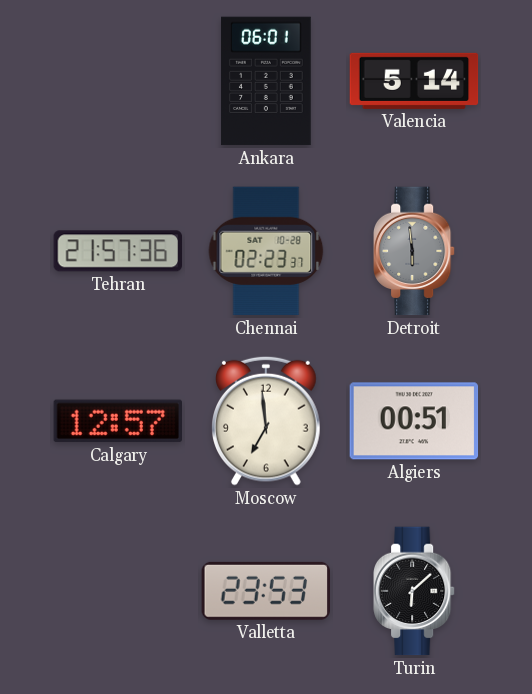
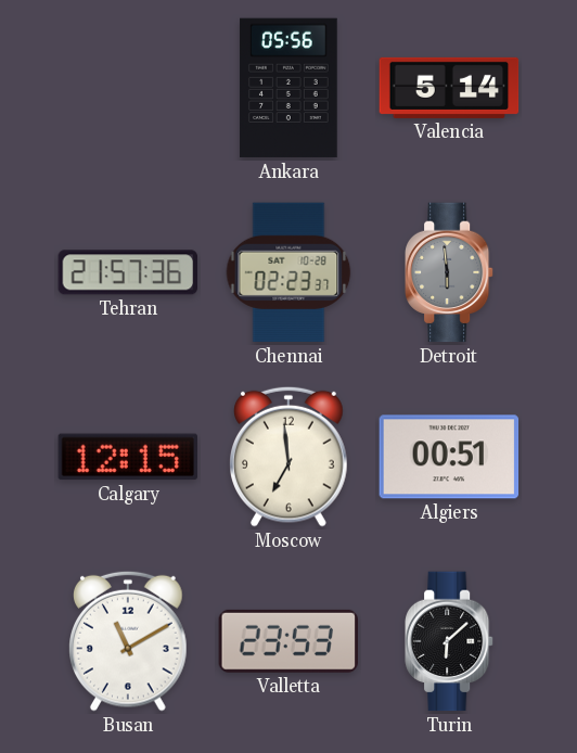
Ankara: 06:01 -> 05:56 (288, 88)
Calgary: 12:57 -> 12:15 (128, 457)
Busan: none -> 11:10 (129, 641)
